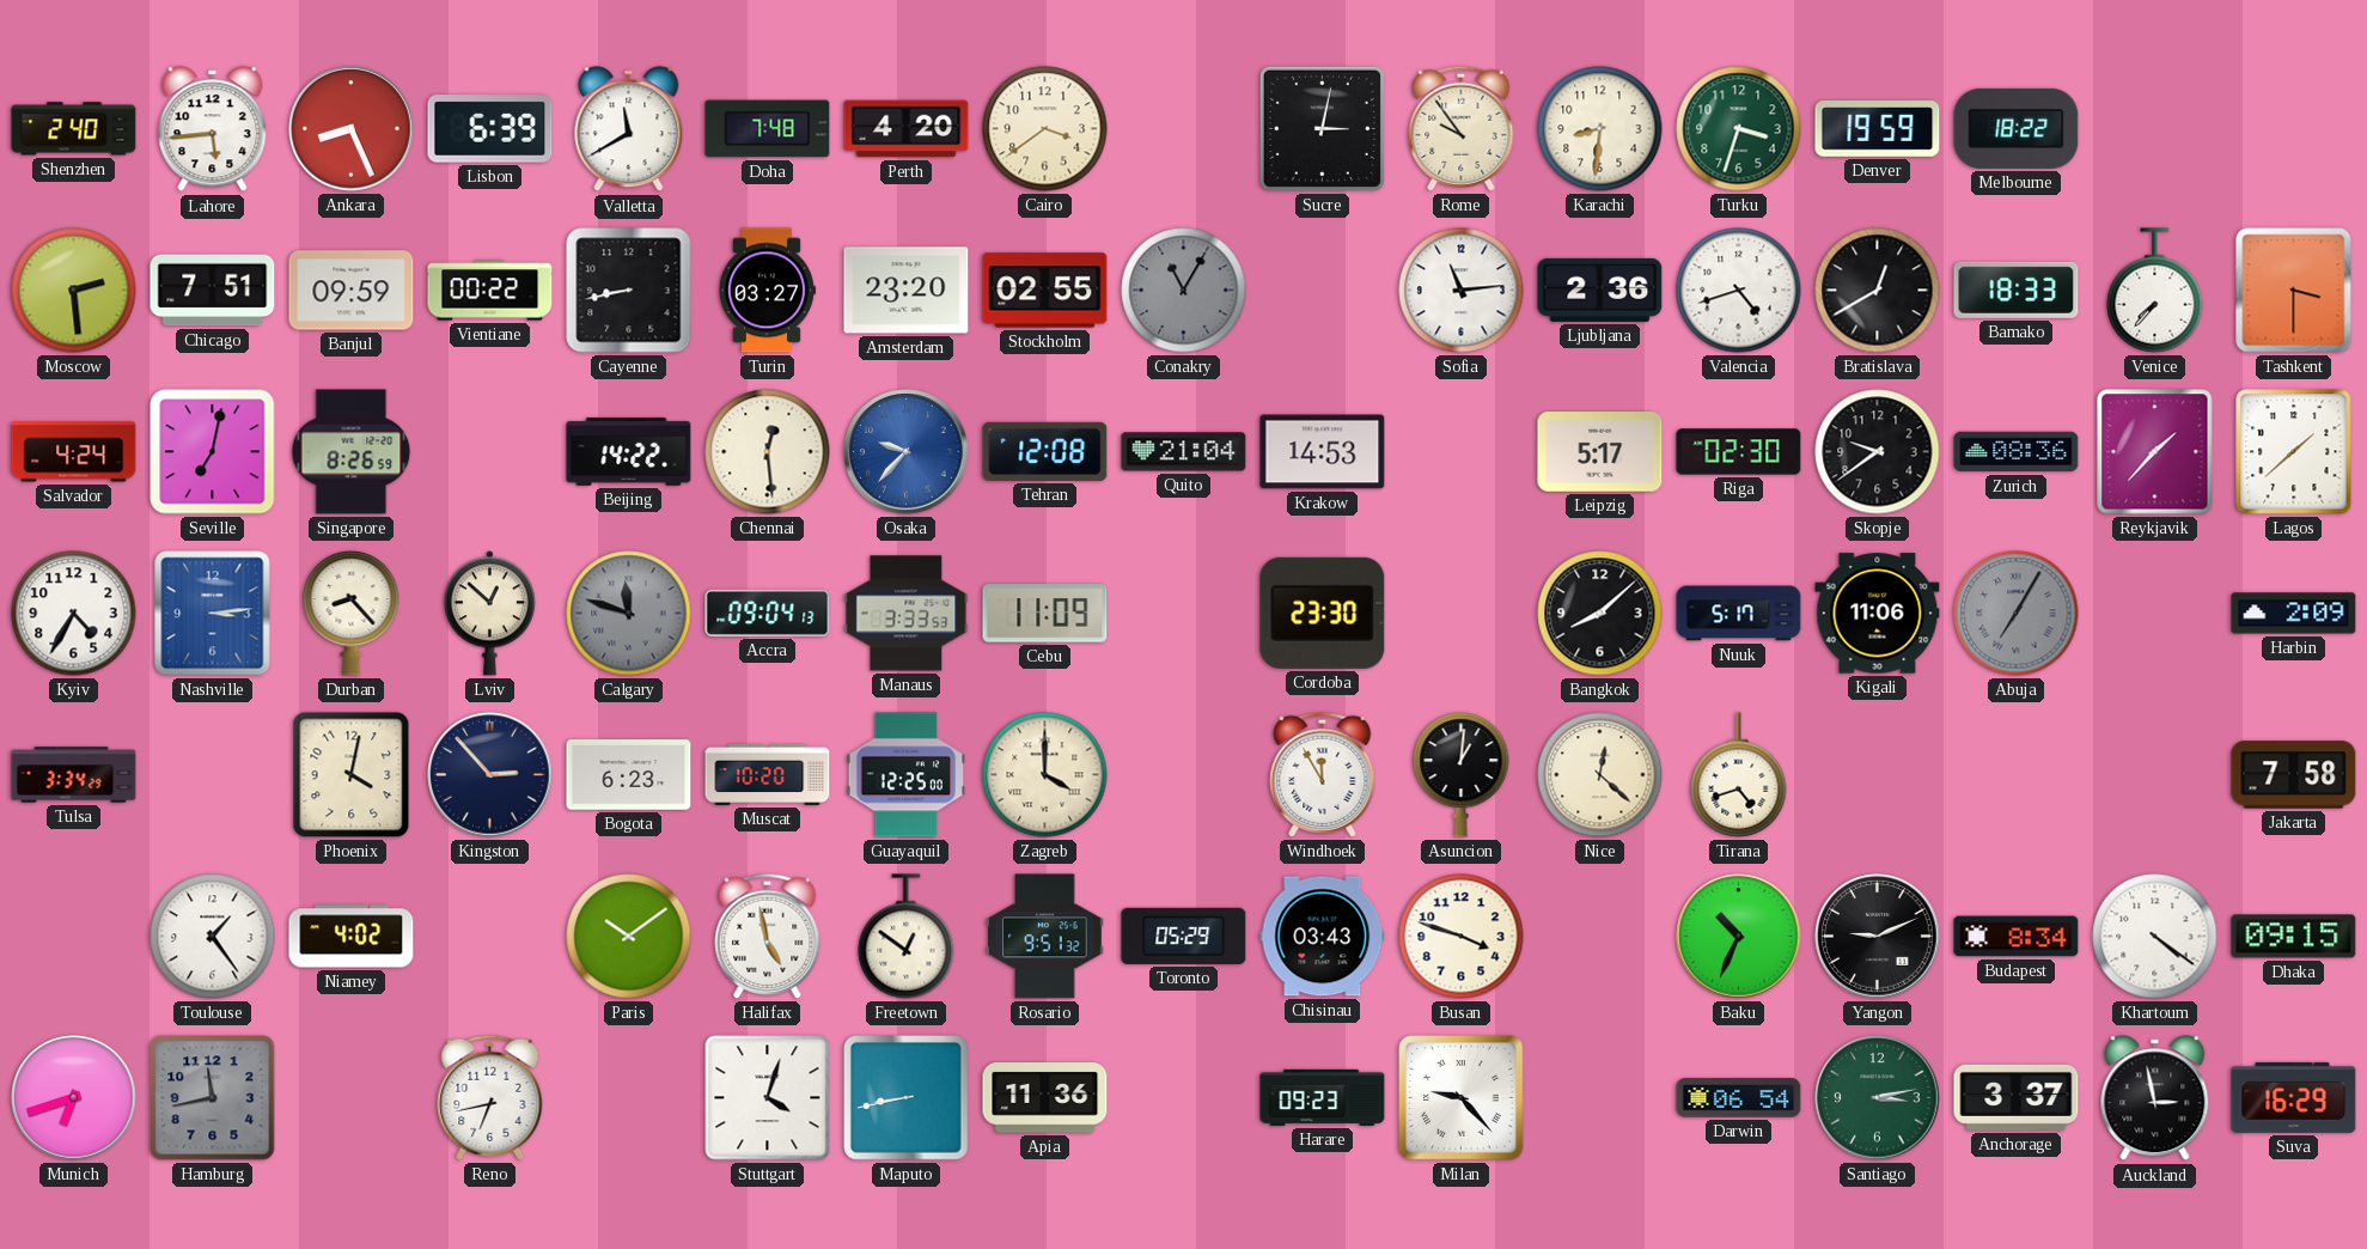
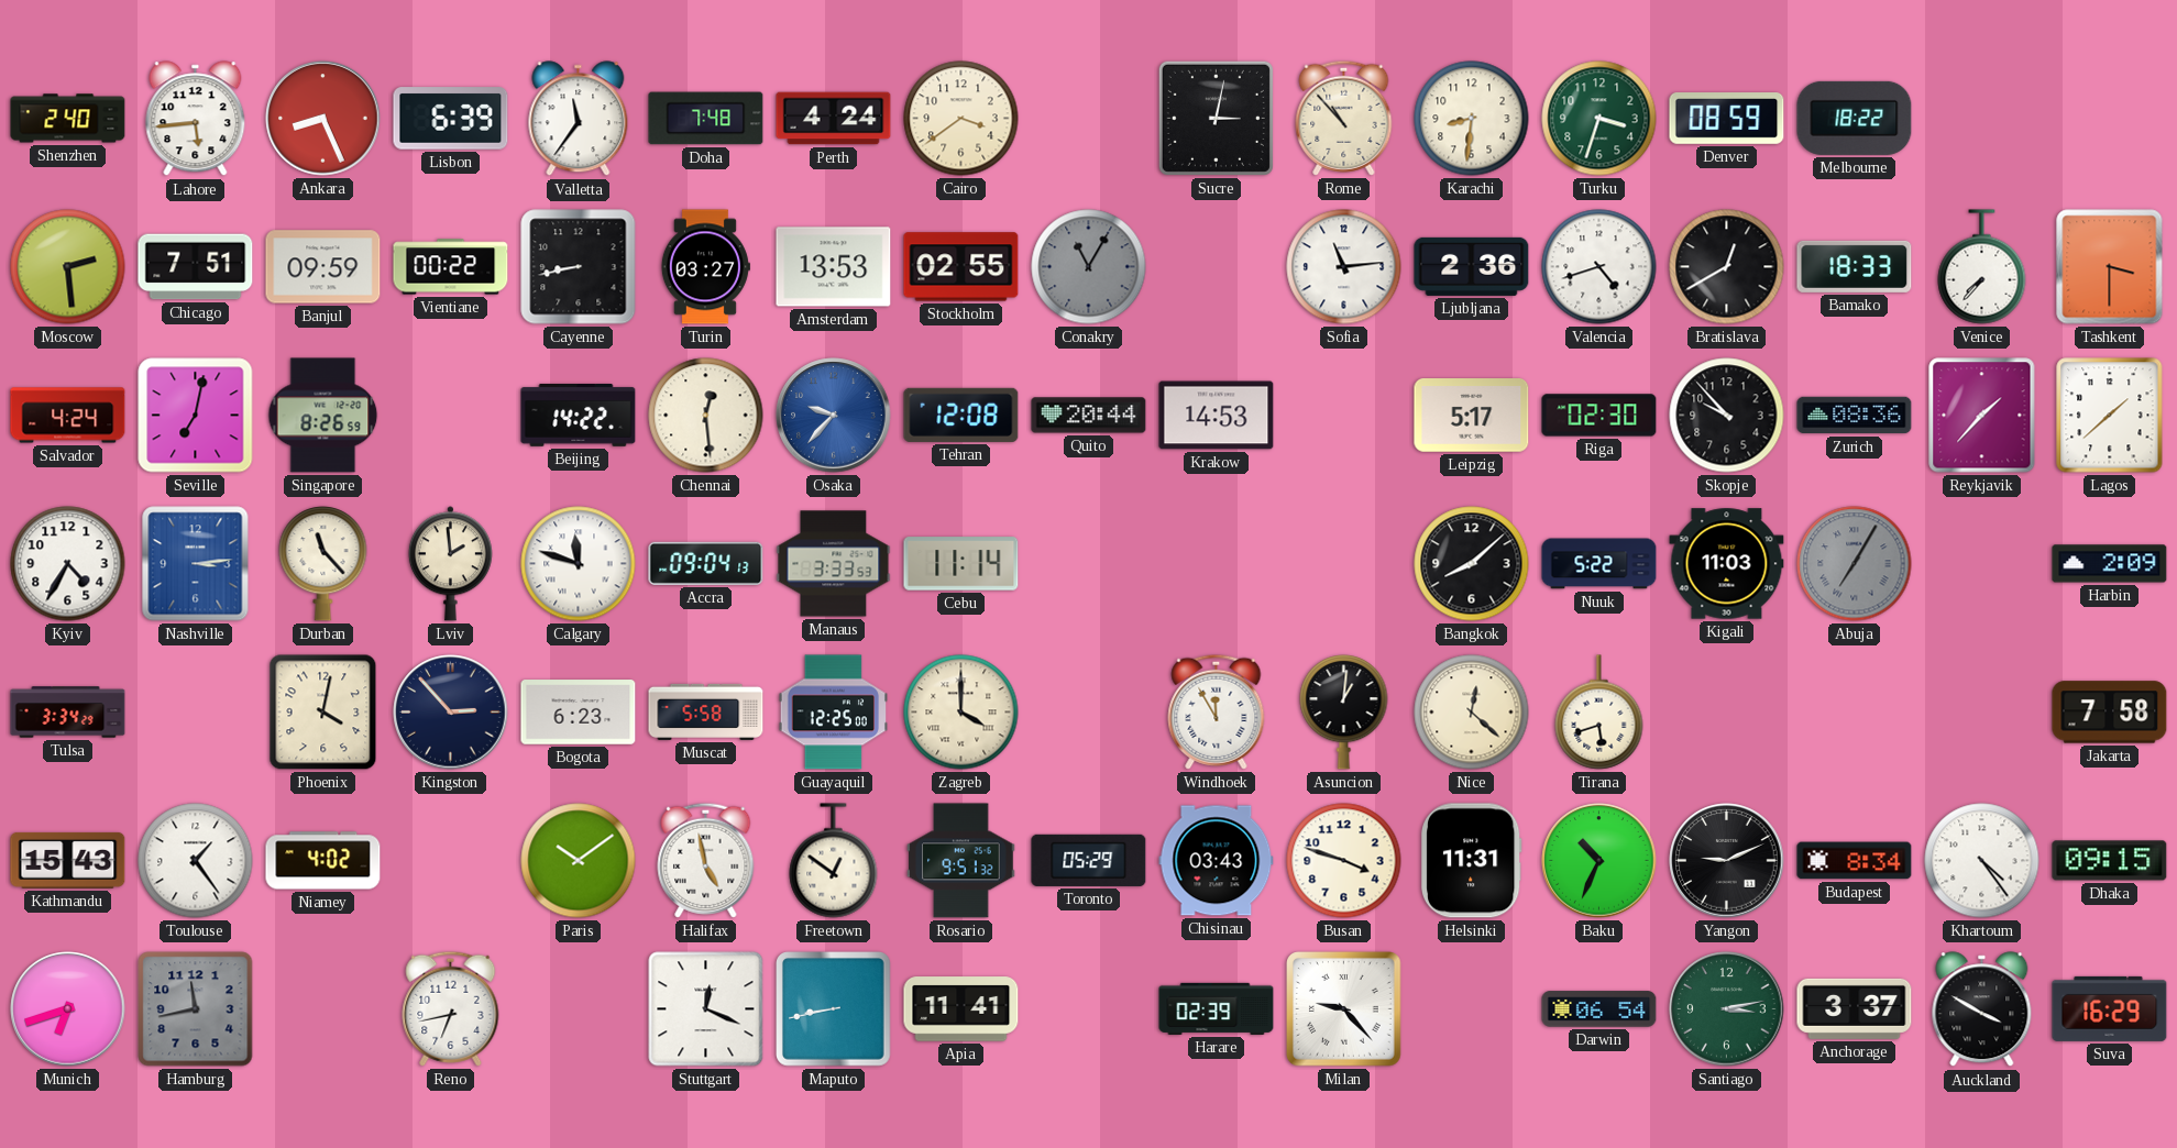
Valletta: 11:40 -> 11:36 (579, 119)
Perth: 4:20 -> 4:24 (834, 119)
Rome: 9:54 -> 10:53 (1344, 118)
Denver: 19:59 -> 08:59 (1727, 119)
Amsterdam: 23:20 -> 13:53 (834, 267)
Quito: 21:04 -> 20:44 (1089, 416)
Skopje: 9:39 -> 9:53 (1727, 416)
Durban: 8:23 -> 11:23 (323, 564)
Lviv: 12:52 -> 1:59 (450, 564)
Calgary dial: grey -> white (579, 564)
Cebu: 11:09 -> 11:14 (961, 564)
Cordoba: 23:30 -> none (1323, 613)
Nuuk: 5:17 -> 5:22 (1599, 564)
Kigali: 11:06 -> 11:03 (1727, 564)
Muscat: 10:20 -> 5:58 (706, 711)
Tirana: 4:42 -> 5:42 (1599, 713)
Kathmandu: none -> 15:43 (68, 860)
Helsinki: none -> 11:31 (1472, 861)
Khartoum: 4:21 -> 4:24 (1982, 861)
Stuttgart: 4:03 -> 12:19 (706, 1009)
Apia: 11:36 -> 11:41 (961, 1009)
Harare: 09:23 -> 02:39 (1217, 1008)
Auckland: 2:58 -> 3:50 (1982, 1009)
